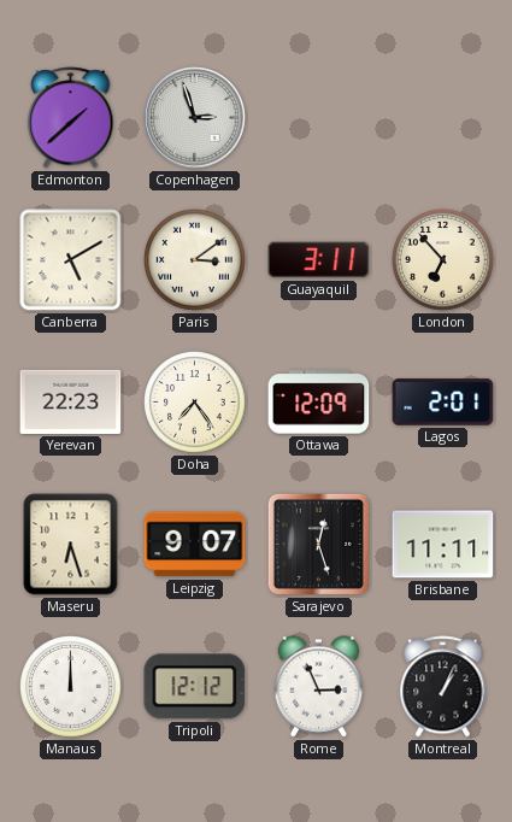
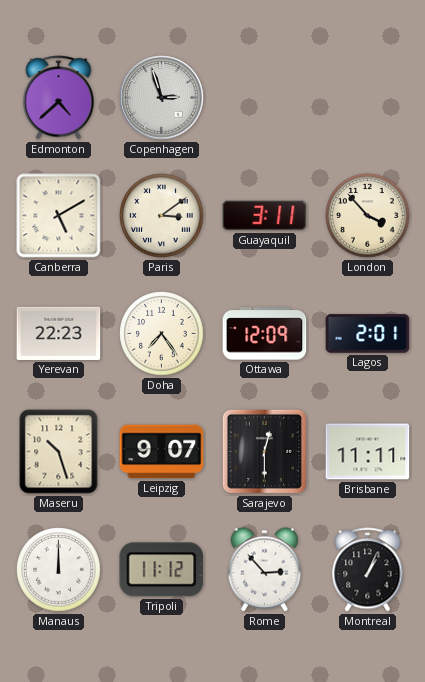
Edmonton: 1:38 -> 4:38 (59, 98)
London: 6:53 -> 3:53 (368, 216)
Maseru: 6:27 -> 10:27 (59, 452)
Sarajevo: 12:27 -> 12:30 (264, 451)
Tripoli: 12:12 -> 11:12 (162, 570)
Rome: 2:56 -> 2:53 (265, 570)
